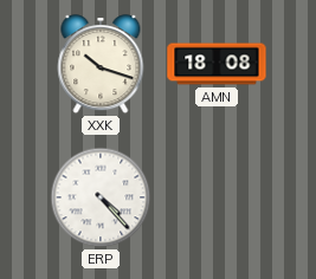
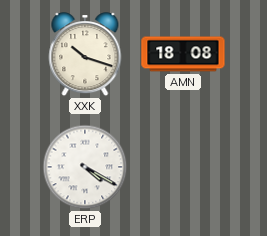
ERP: 4:23 -> 4:20 (85, 167)
